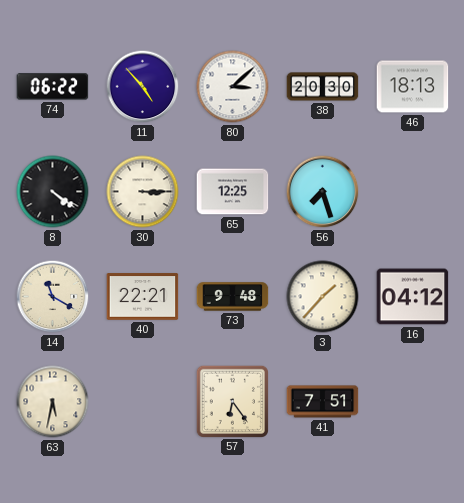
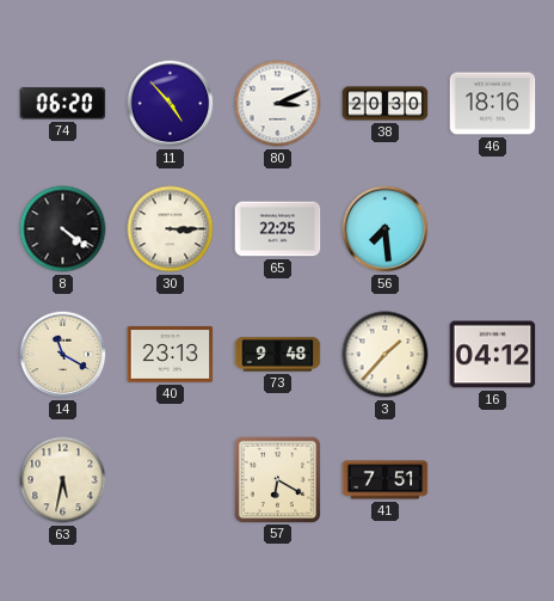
74: 06:22 -> 06:20 (63, 104)
80: 3:08 -> 3:11 (278, 104)
46: 18:13 -> 18:16 (493, 104)
65: 12:25 -> 22:25 (278, 229)
56: 7:27 -> 7:29 (386, 229)
40: 22:21 -> 23:13 (171, 355)
57: 6:24 -> 6:20 (277, 479)
